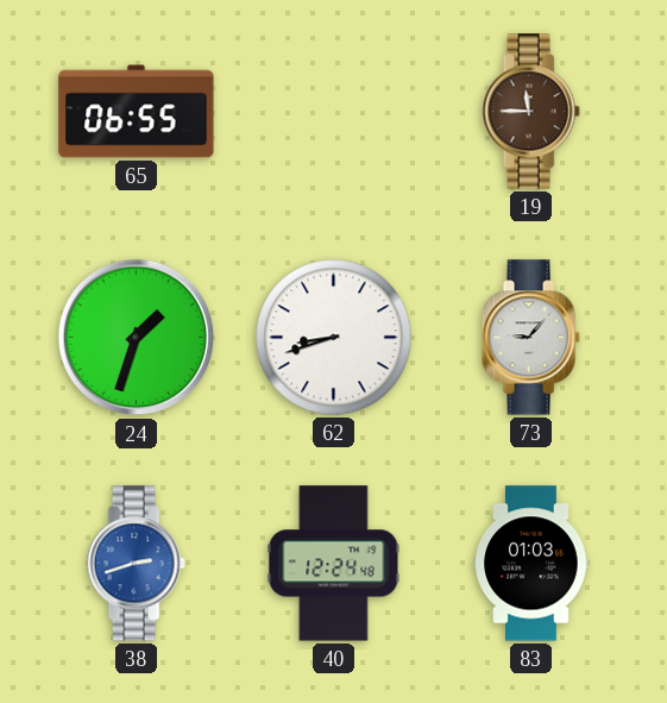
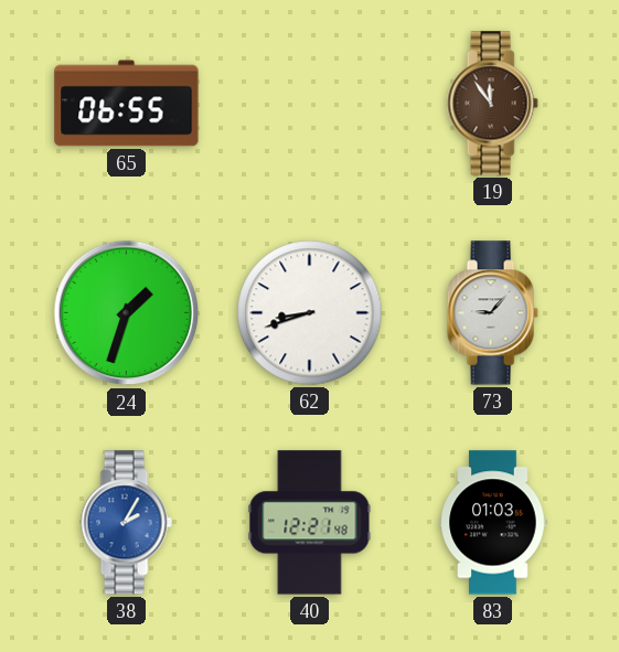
19: 11:45 -> 11:54 (492, 104)
38: 2:42 -> 2:05 (126, 523)
40: 12:24 -> 12:21 (310, 523)
